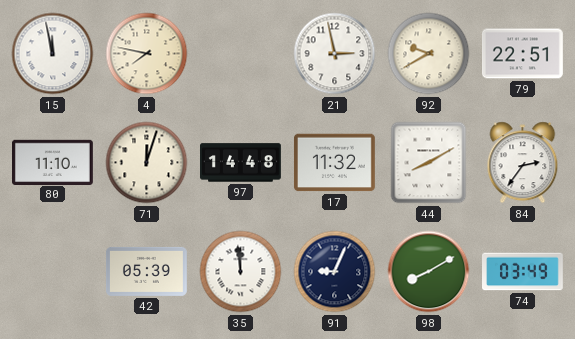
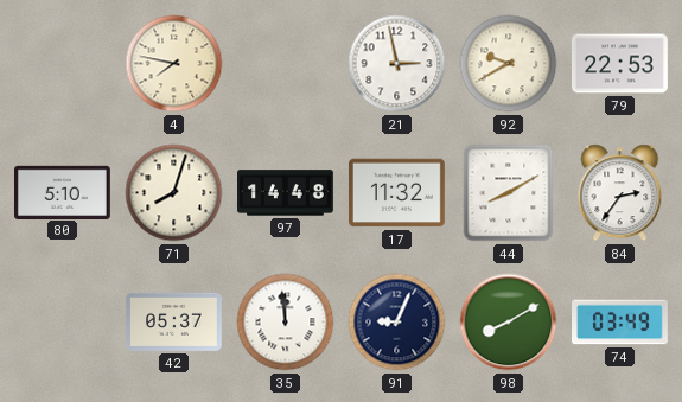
15: 11:58 -> none (53, 54)
79: 22:51 -> 22:53 (620, 64)
80: 11:10 -> 5:10 (63, 192)
71: 12:03 -> 8:03 (174, 193)
42: 05:39 -> 05:37 (174, 321)
